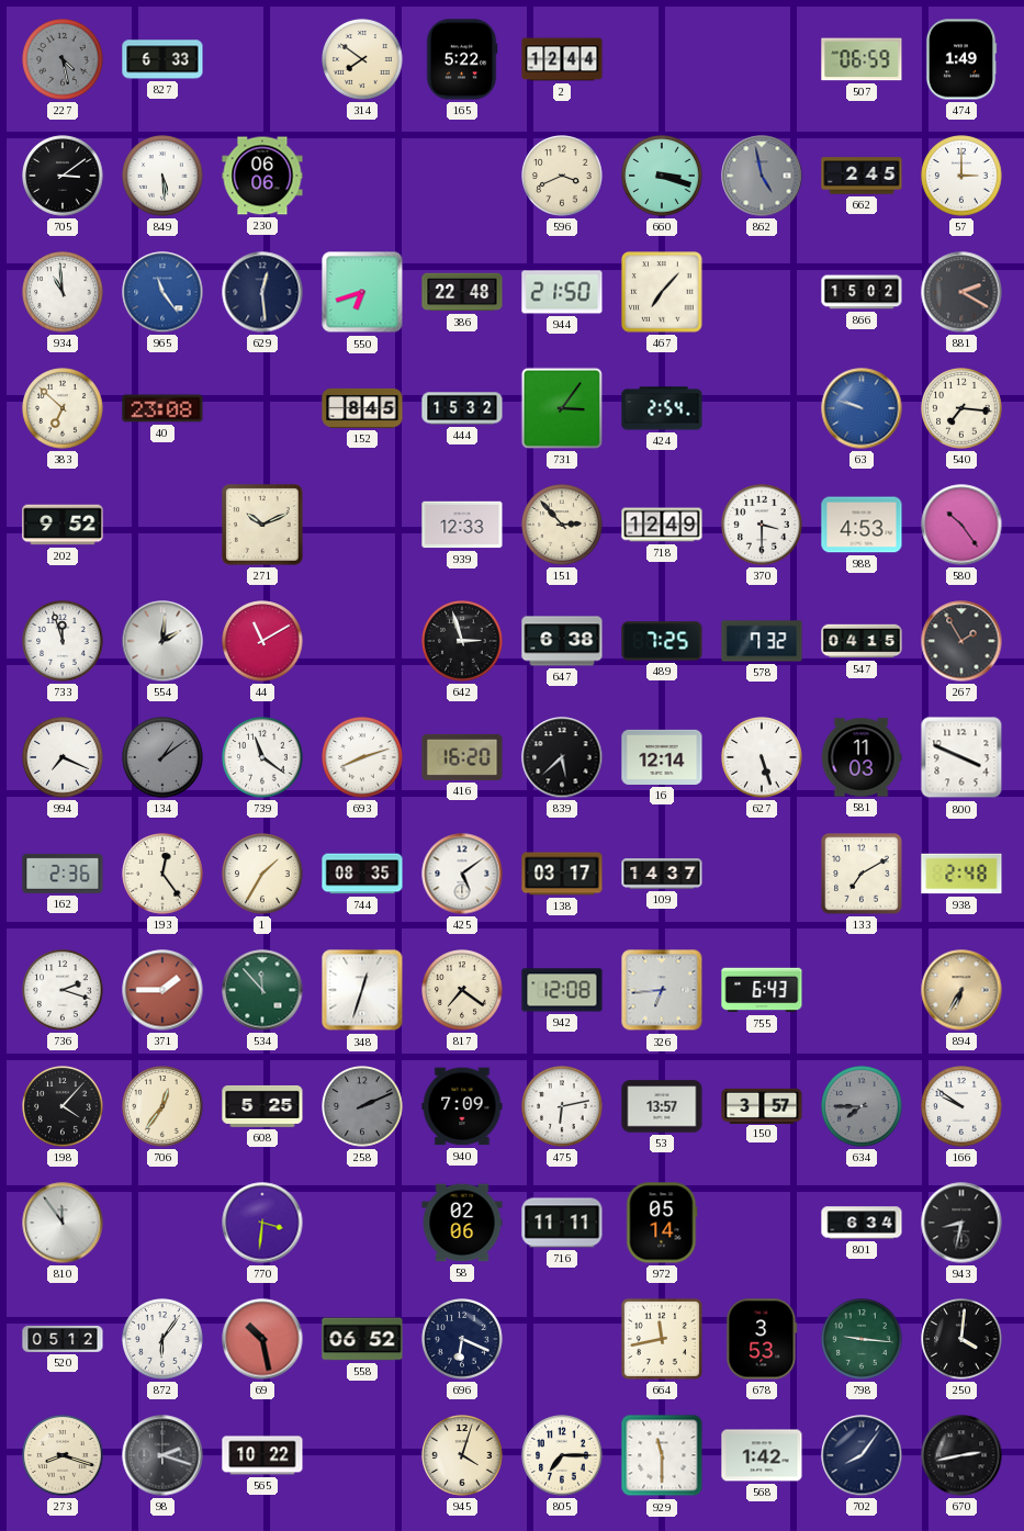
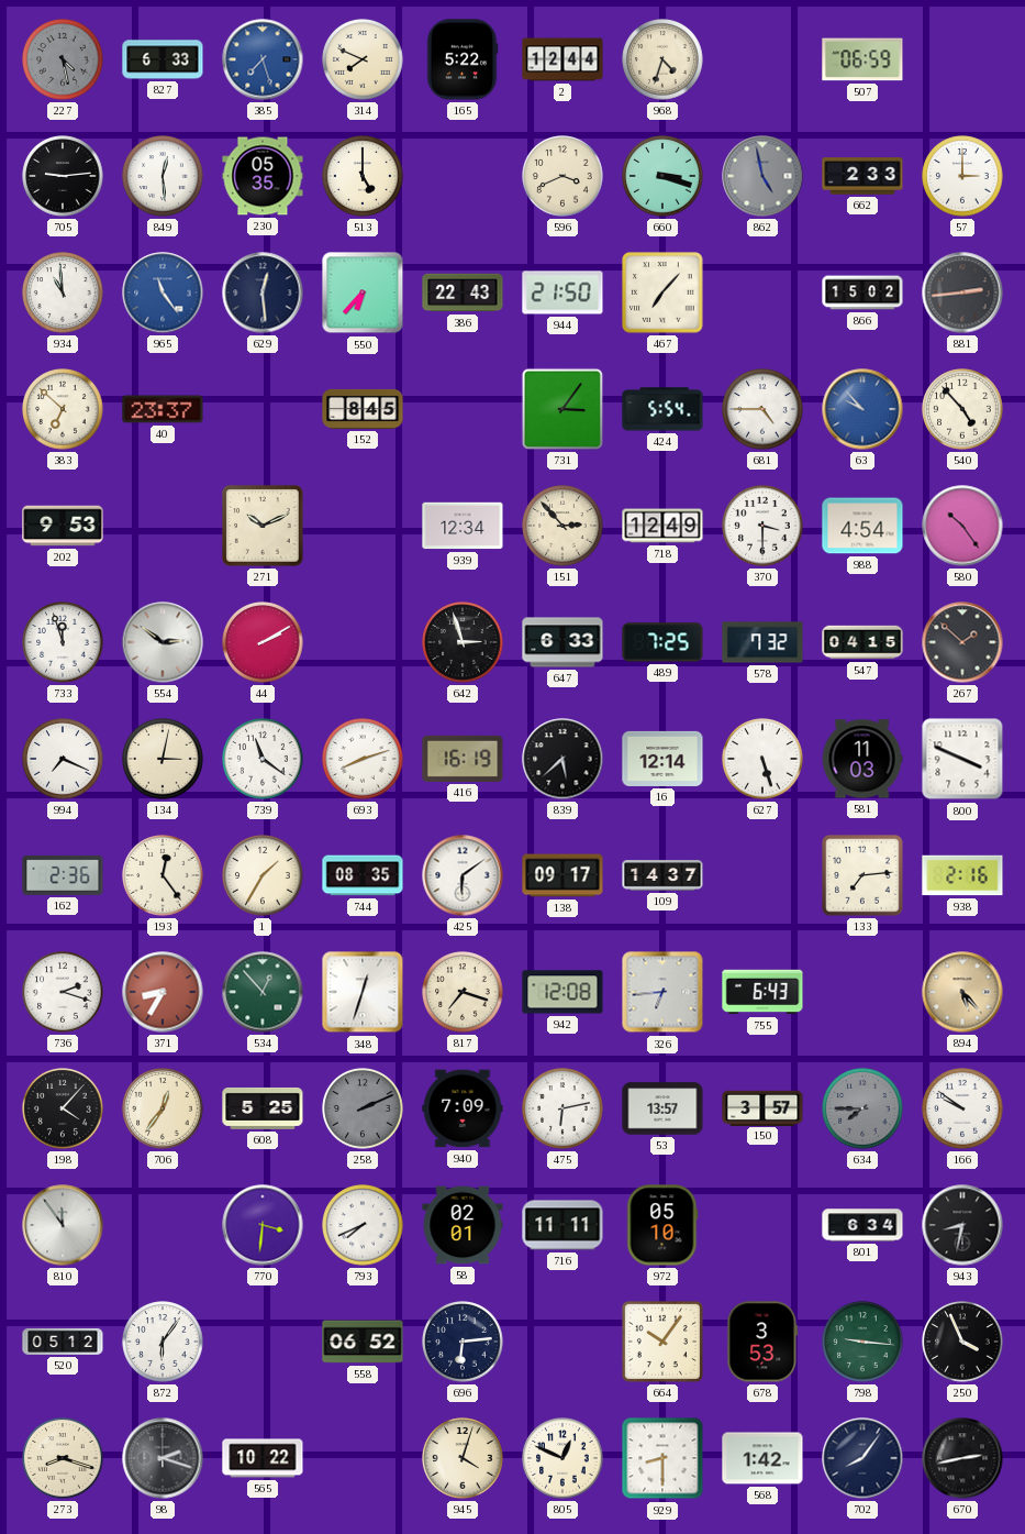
385: none -> 7:27 (263, 59)
314: 7:51 -> 7:49 (363, 59)
968: none -> 4:33 (662, 59)
474: 1:49 -> none (961, 59)
705: 3:09 -> 9:14 (63, 176)
849: 5:29 -> 12:29 (163, 176)
230: 06:06 -> 05:35 (263, 176)
513: none -> 5:00 (363, 176)
662: 2:45 -> 2:33 (862, 176)
550: 6:42 -> 6:37 (363, 293)
386: 22:48 -> 22:43 (463, 293)
881: 2:20 -> 2:44 (962, 293)
40: 23:08 -> 23:37 (163, 409)
444: 15:32 -> none (462, 408)
424: 2:54 -> 5:54 (662, 409)
681: none -> 4:45 (762, 409)
63: 9:48 -> 9:53 (862, 409)
540: 7:16 -> 4:53 (962, 409)
202: 9:52 -> 9:53 (63, 526)
939: 12:33 -> 12:34 (463, 526)
988: 4:53 -> 4:54 (862, 526)
554: 2:01 -> 2:51 (163, 642)
44: 11:10 -> 2:10 (263, 642)
647: 6:38 -> 6:33 (562, 642)
267: 1:55 -> 1:52 (962, 642)
134: 1:09 -> 3:02 (163, 759)
134 dial: grey -> cream (163, 759)
416: 16:20 -> 16:19 (463, 759)
425: 5:09 -> 6:09 (463, 875)
138: 03:17 -> 09:17 (562, 875)
133: 7:10 -> 7:14 (862, 875)
938: 2:48 -> 2:16 (962, 875)
371: 1:45 -> 8:35 (163, 992)
534: 11:53 -> 12:53 (263, 992)
817: 7:21 -> 7:18 (463, 992)
894: 6:35 -> 5:23 (962, 992)
793: none -> 7:41 (363, 1225)
58: 02:06 -> 02:01 (463, 1225)
972: 05:14 -> 05:10 (662, 1225)
69: 10:28 -> none (262, 1339)
696: 6:19 -> 6:14 (463, 1342)
664: 11:43 -> 10:06 (662, 1342)
250: 4:01 -> 3:56 (962, 1342)
805: 7:15 -> 12:49 (562, 1458)
929: 11:30 -> 8:30 (662, 1458)
